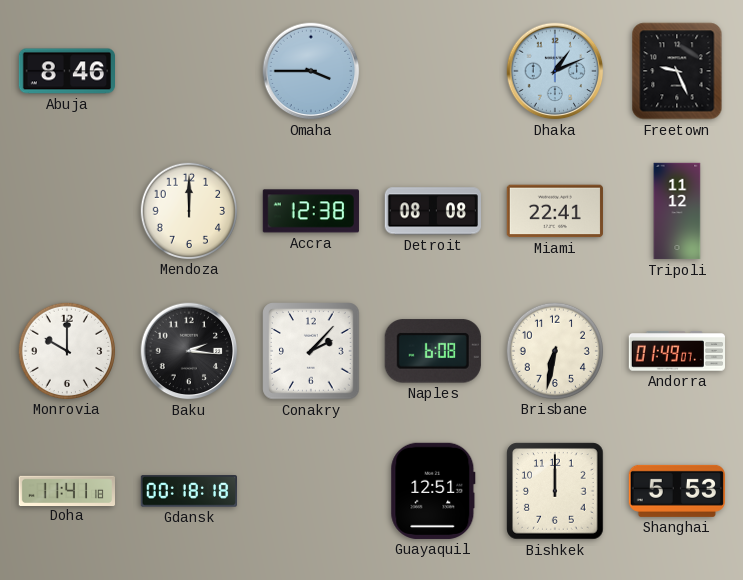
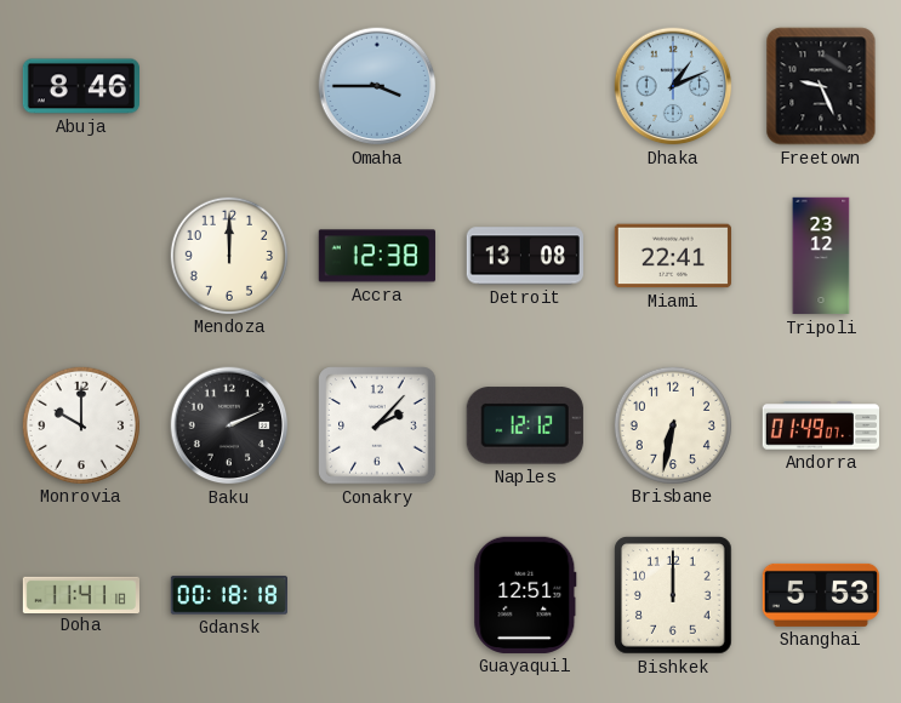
Detroit: 08:08 -> 13:08 (525, 256)
Tripoli: 11:12 -> 23:12 (821, 256)
Baku: 2:16 -> 2:11 (229, 425)
Naples: 6:08 -> 12:12 (525, 425)
